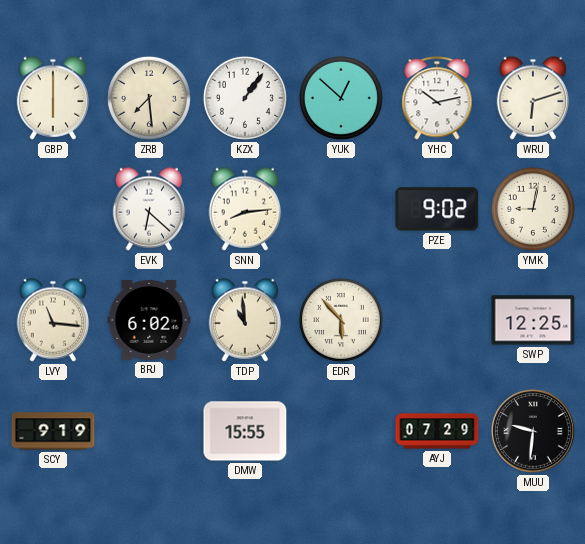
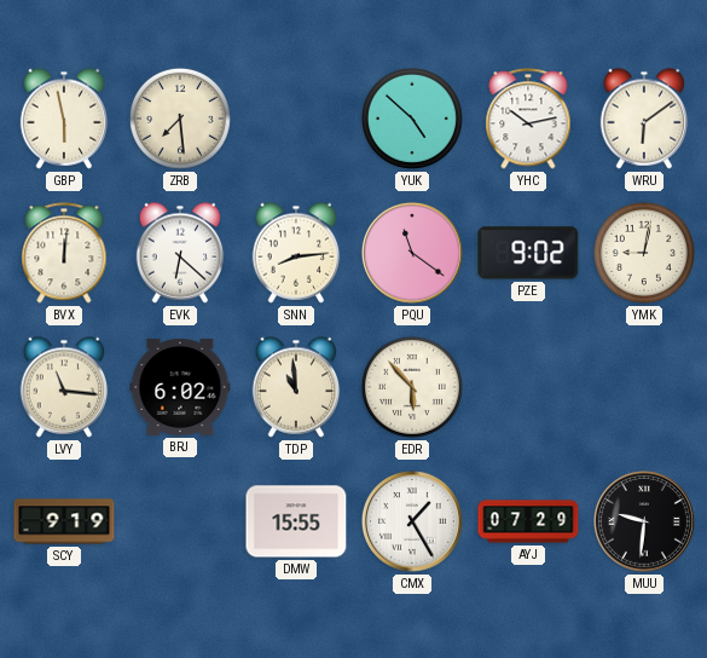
GBP: 6:00 -> 5:58 (64, 119)
KZX: 1:06 -> none (245, 98)
YUK: 12:52 -> 4:52 (412, 119)
WRU: 6:12 -> 6:09 (644, 119)
BVX: none -> 12:01 (64, 253)
PQU: none -> 11:21 (413, 254)
SWP: 12:25 -> none (533, 320)
CMX: none -> 1:25 (413, 523)
